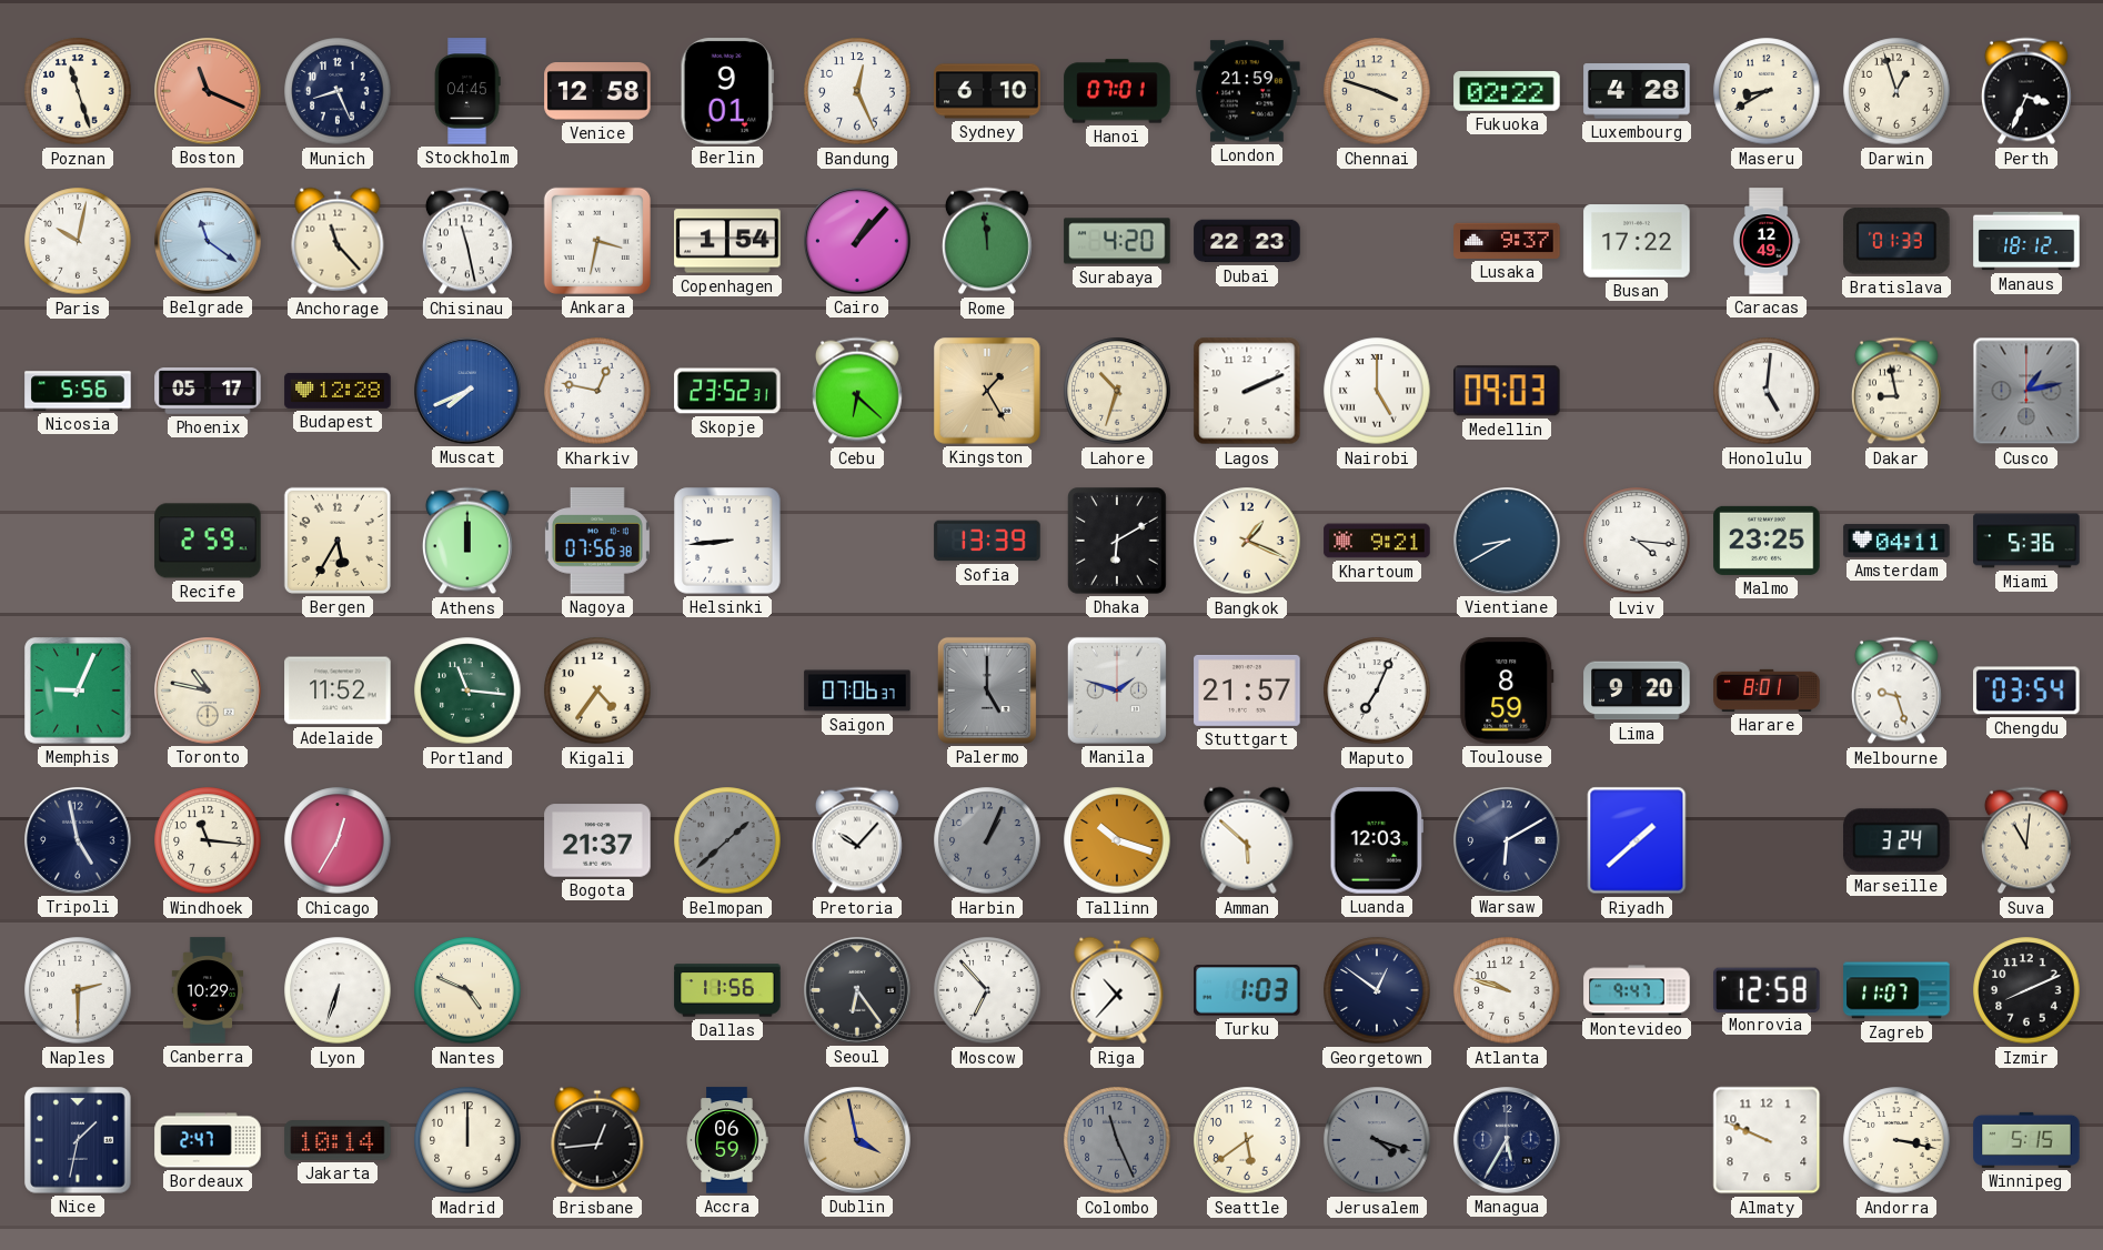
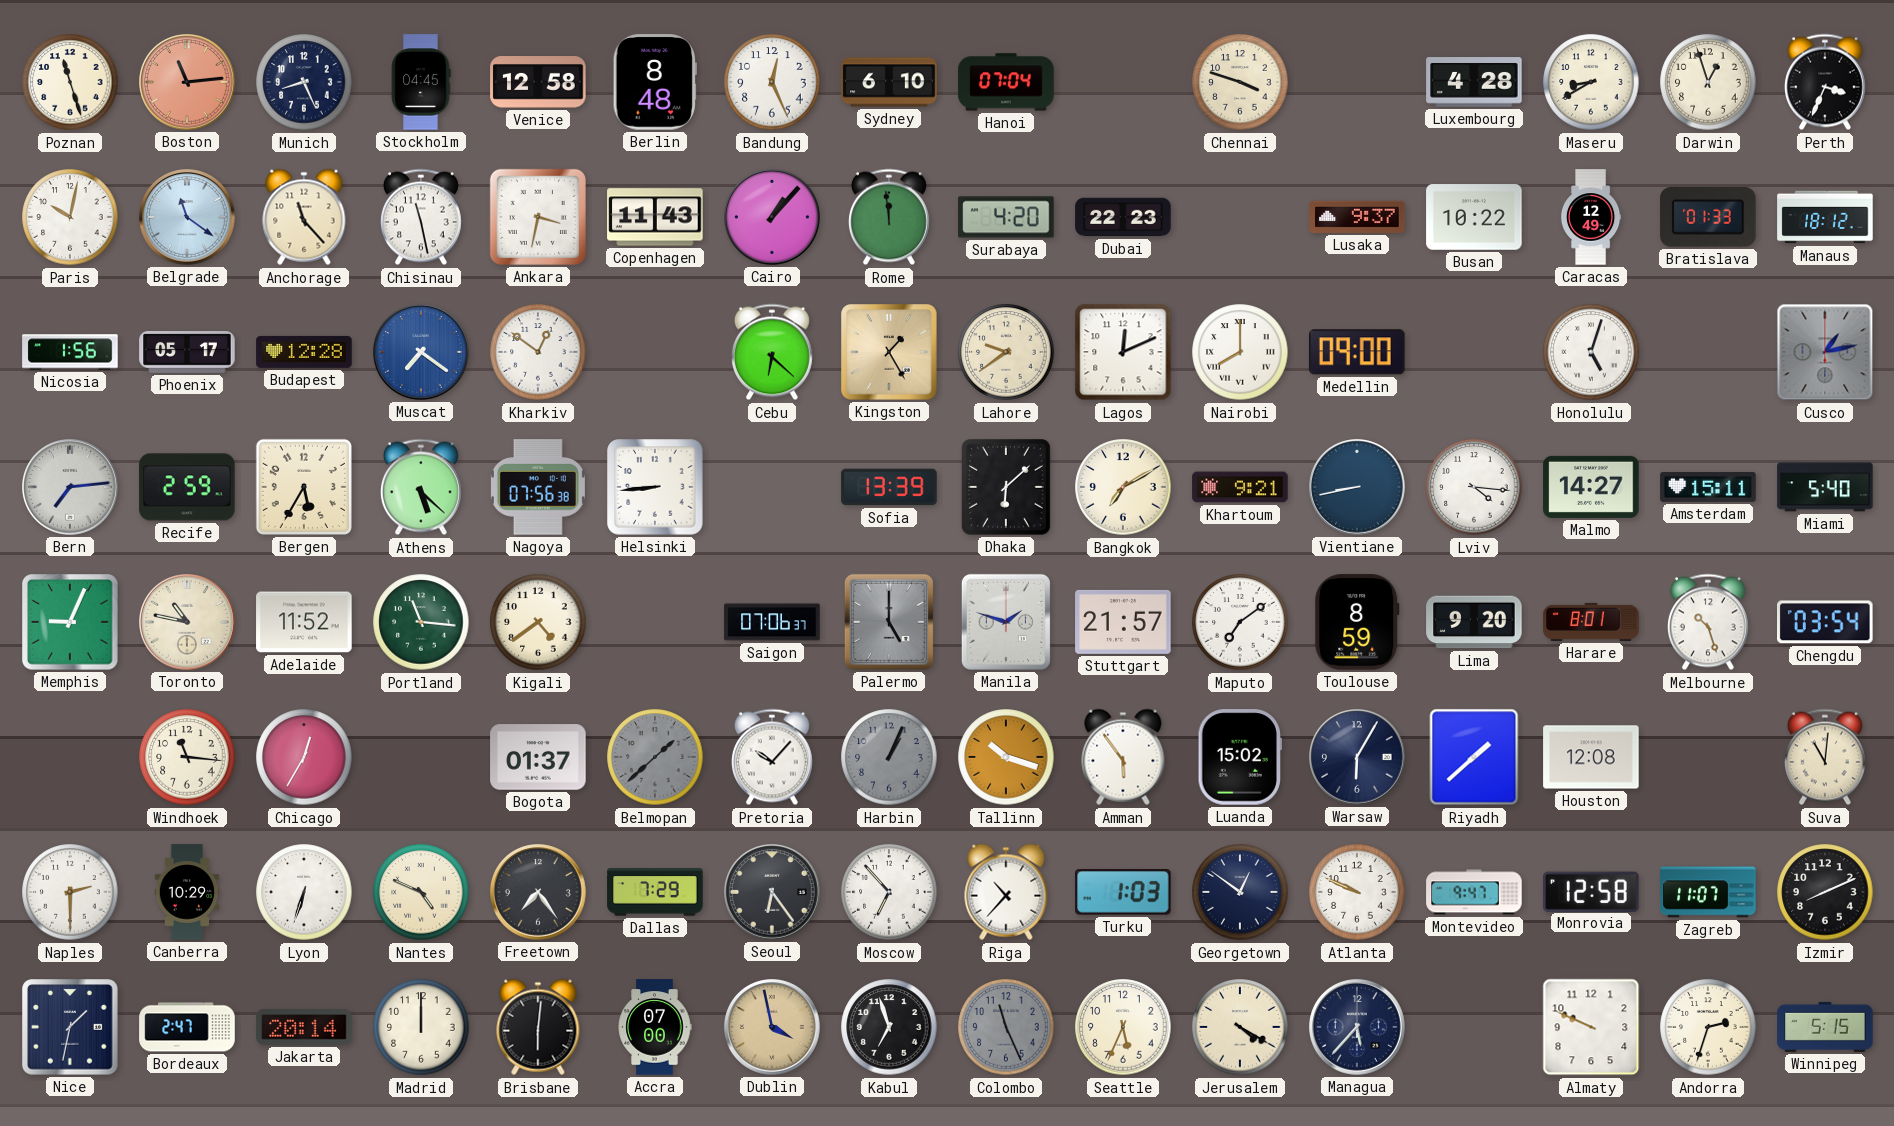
Boston: 11:19 -> 11:14 (187, 82)
Berlin: 9:01 -> 8:48 (655, 82)
Hanoi: 07:01 -> 07:04 (1006, 82)
London: 21:59 -> none (1247, 91)
Fukuoka: 02:22 -> none (1507, 92)
Copenhagen: 1:54 -> 11:43 (655, 217)
Busan: 17:22 -> 10:22 (1474, 217)
Nicosia: 5:56 -> 1:56 (70, 352)
Muscat: 7:41 -> 7:21 (421, 352)
Kharkiv: 12:47 -> 12:51 (538, 352)
Skopje: 23:52 -> none (727, 391)
Lahore: 10:33 -> 9:39 (1006, 352)
Lagos: 2:11 -> 12:11 (1123, 352)
Nairobi: 5:00 -> 8:00 (1240, 352)
Medellin: 09:03 -> 09:00 (1357, 352)
Honolulu: 5:01 -> 5:03 (1591, 352)
Dakar: 8:58 -> none (1896, 391)
Bern: none -> 7:14 (70, 487)
Athens: 12:00 -> 5:22 (421, 487)
Dhaka: 6:10 -> 6:08 (1007, 487)
Bangkok: 1:19 -> 7:10 (1123, 487)
Vientiane: 8:40 -> 8:43 (1357, 487)
Malmo: 23:25 -> 14:27 (1591, 487)
Amsterdam: 04:11 -> 15:11 (1708, 487)
Miami: 5:36 -> 5:40 (1825, 487)
Kigali: 4:36 -> 4:39 (538, 622)
Maputo: 7:04 -> 7:09 (1240, 622)
Melbourne: 9:27 -> 10:27 (1708, 622)
Tripoli: 4:58 -> none (78, 840)
Bogota: 21:37 -> 01:37 (538, 757)
Amman: 5:52 -> 5:54 (1123, 757)
Luanda: 12:03 -> 15:02 (1239, 757)
Warsaw: 6:10 -> 6:05 (1357, 757)
Houston: none -> 12:08 (1591, 757)
Marseille: 3:24 -> none (1896, 840)
Freetown: none -> 7:24 (538, 892)
Dallas: 11:56 -> 7:29 (655, 892)
Atlanta: 9:48 -> 9:49 (1357, 892)
Jakarta: 10:14 -> 20:14 (304, 1028)
Brisbane: 12:44 -> 6:01 (538, 1027)
Accra: 06:59 -> 07:00 (655, 1027)
Kabul: none -> 6:57 (889, 1027)
Seattle: 5:39 -> 5:34 (1123, 1027)
Jerusalem: 4:18 -> 4:20 (1240, 1027)
Jerusalem dial: grey -> cream (1240, 1027)
Managua: 5:35 -> 5:37 (1357, 1027)
Andorra: 3:17 -> 2:33 (1708, 1027)
